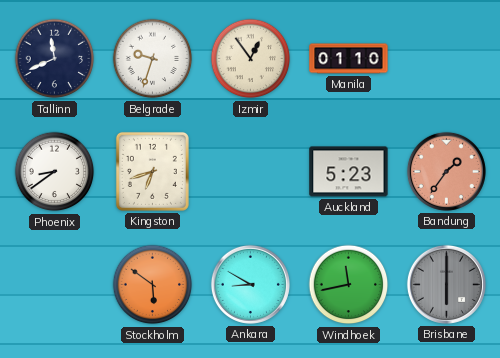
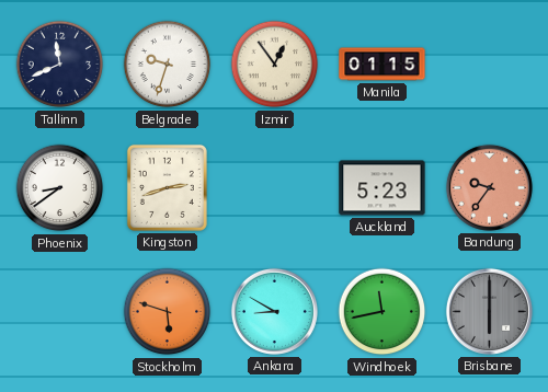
Manila: 01:10 -> 01:15 (383, 65)
Kingston: 6:42 -> 2:42 (167, 187)
Bandung: 1:36 -> 9:36 (489, 187)
Stockholm: 5:51 -> 5:48 (168, 312)
